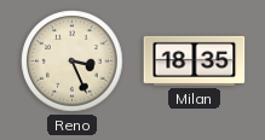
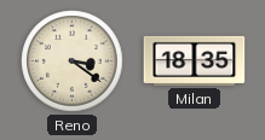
Reno: 3:26 -> 3:21 (73, 62)
